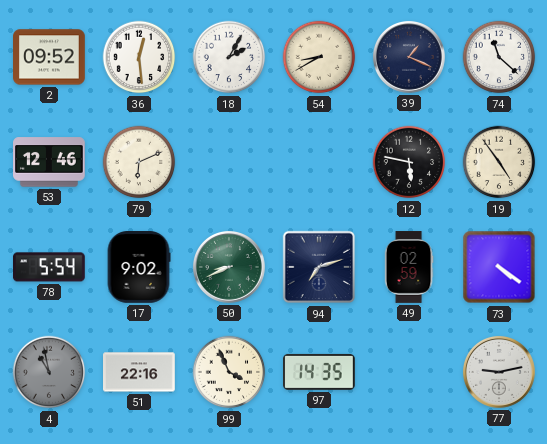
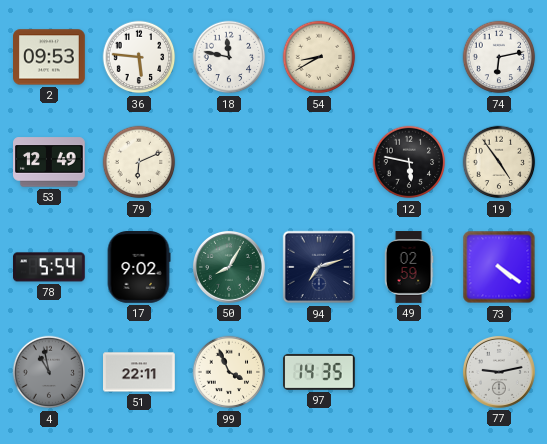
2: 09:52 -> 09:53 (50, 57)
36: 12:29 -> 5:46 (139, 57)
18: 2:05 -> 11:47 (229, 57)
39: 1:19 -> none (409, 57)
74: 11:22 -> 6:13 (499, 57)
53: 12:46 -> 12:49 (50, 162)
50: 8:41 -> 8:05 (229, 267)
51: 22:16 -> 22:11 (140, 372)
